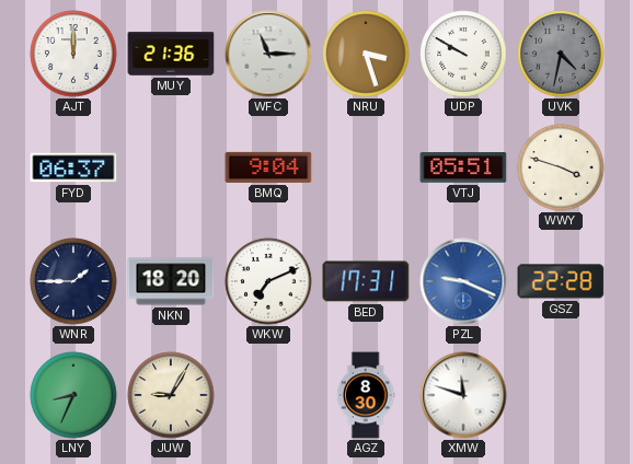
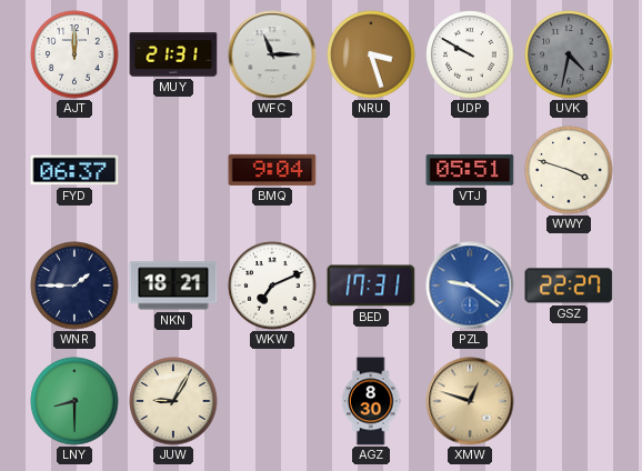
MUY: 21:36 -> 21:31 (173, 54)
NKN: 18:20 -> 18:21 (173, 285)
PZL: 9:19 -> 9:21 (470, 285)
GSZ: 22:28 -> 22:27 (569, 285)
LNY: 8:34 -> 8:30 (74, 401)
XMW: 11:48 -> 12:48 (470, 401)
XMW dial: white -> champagne (470, 401)
